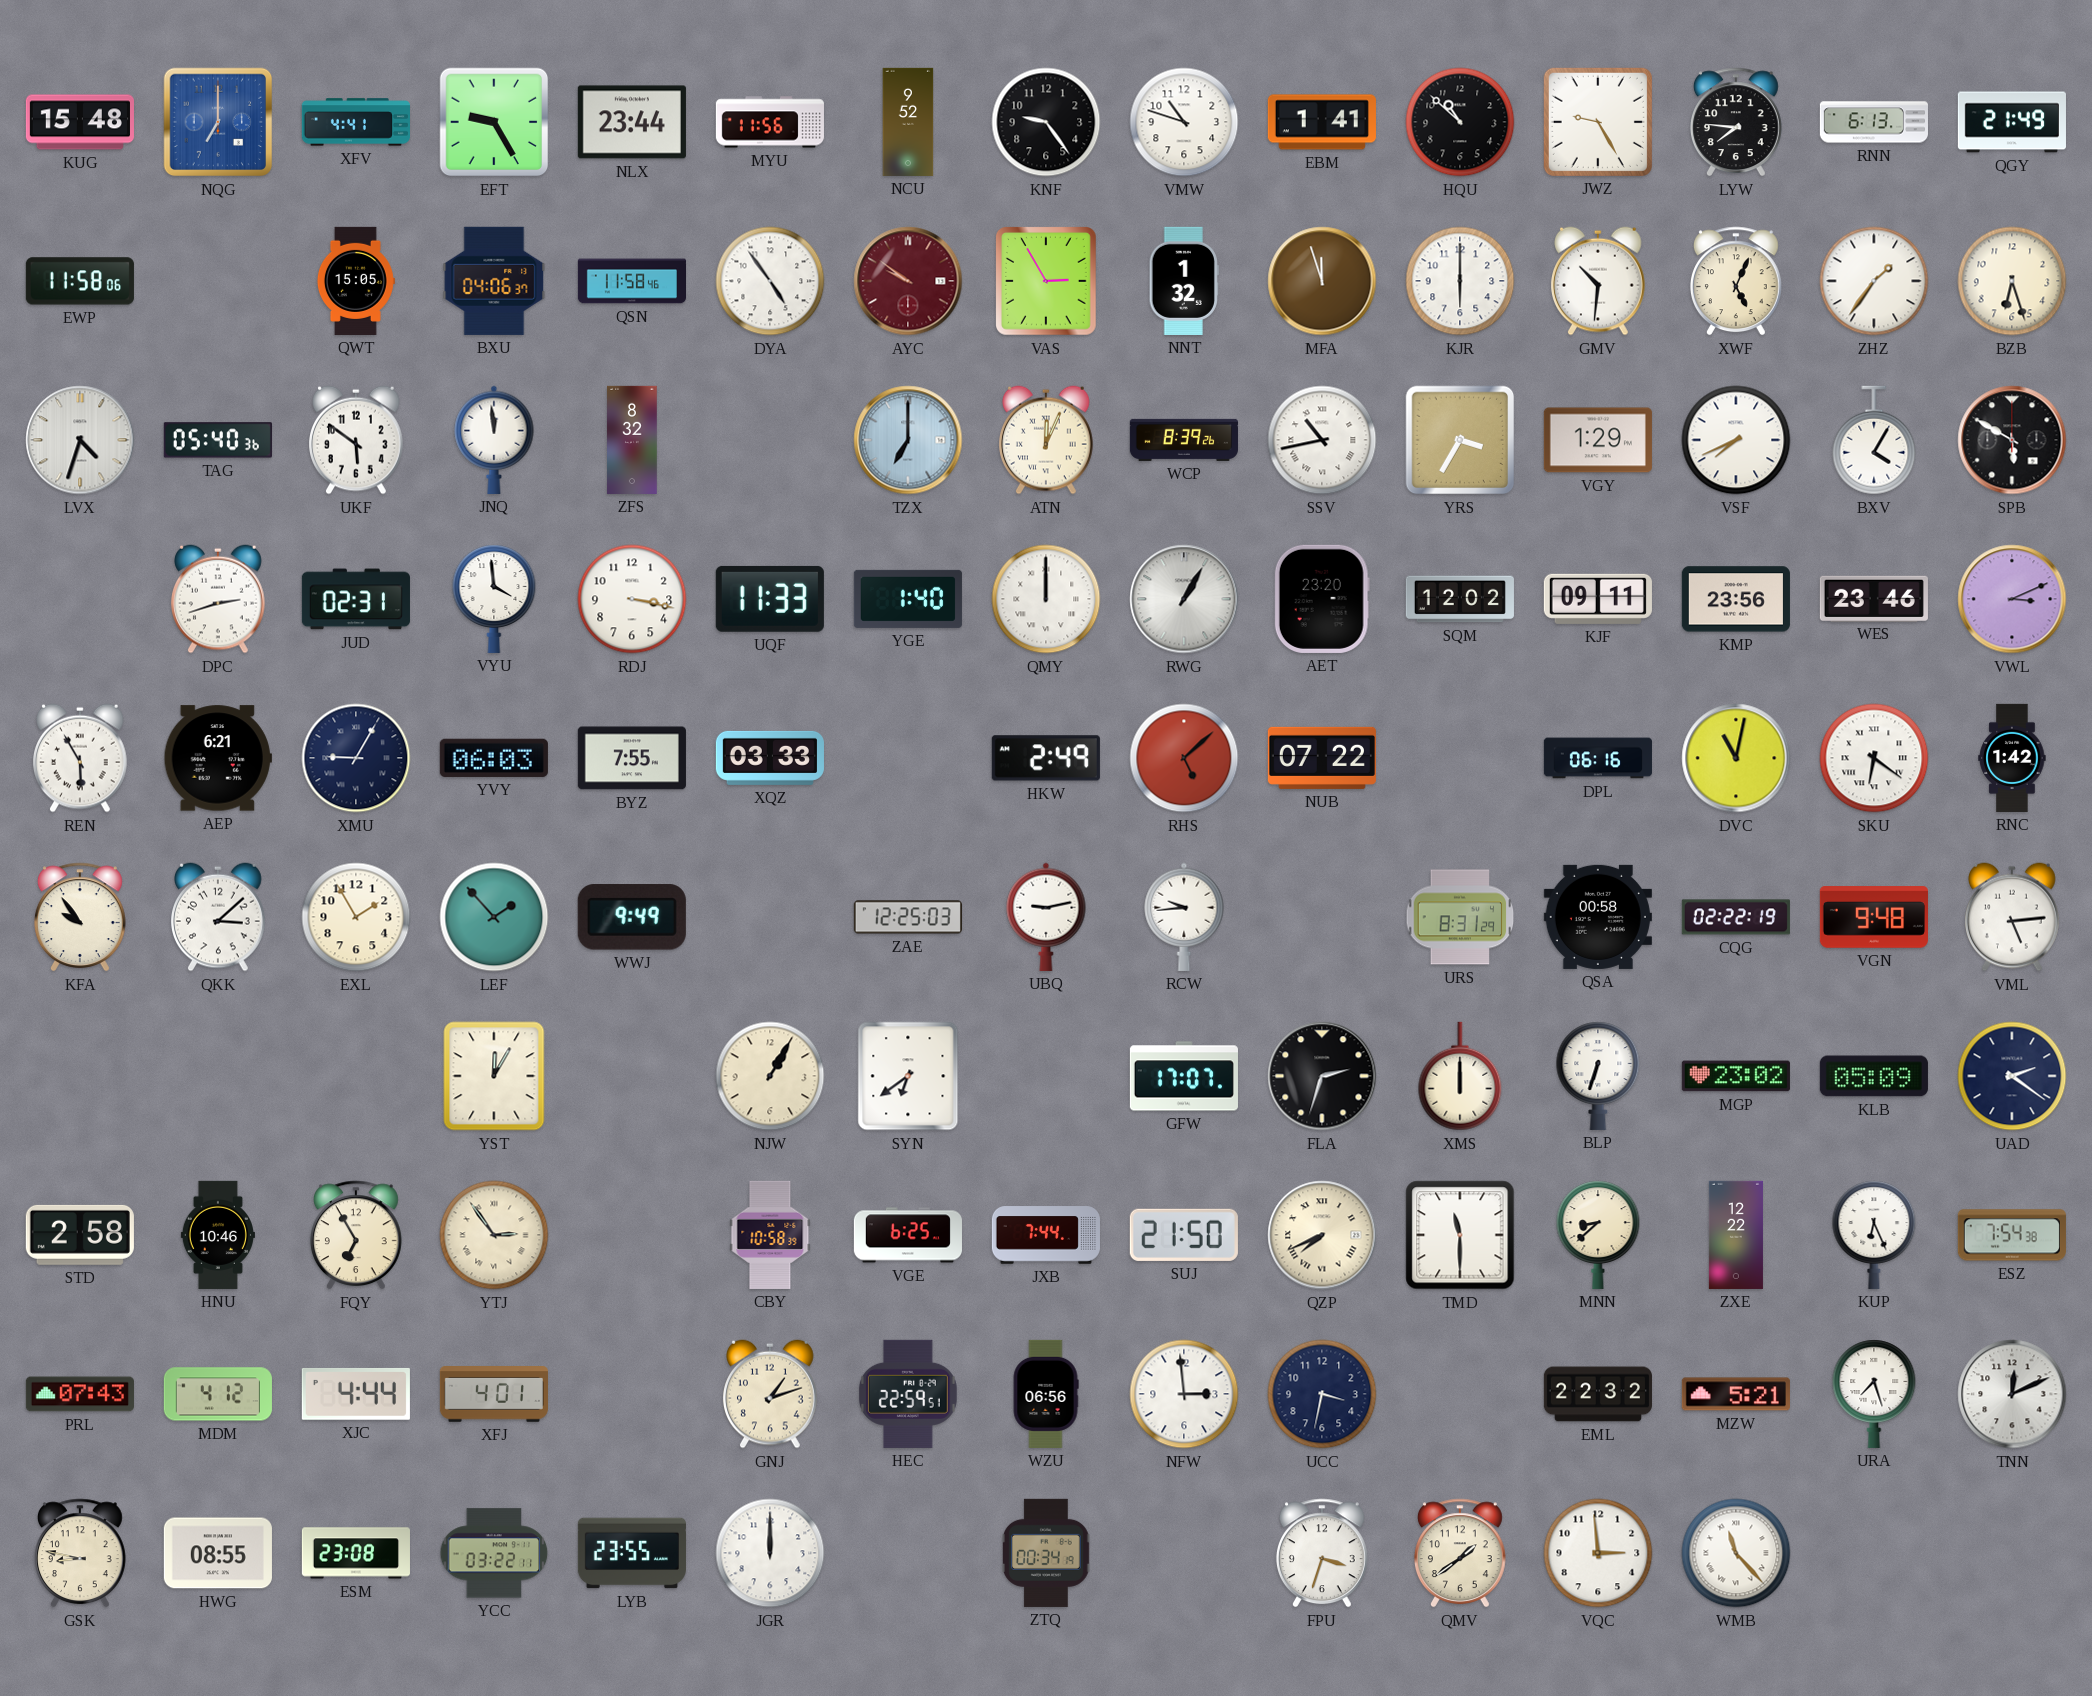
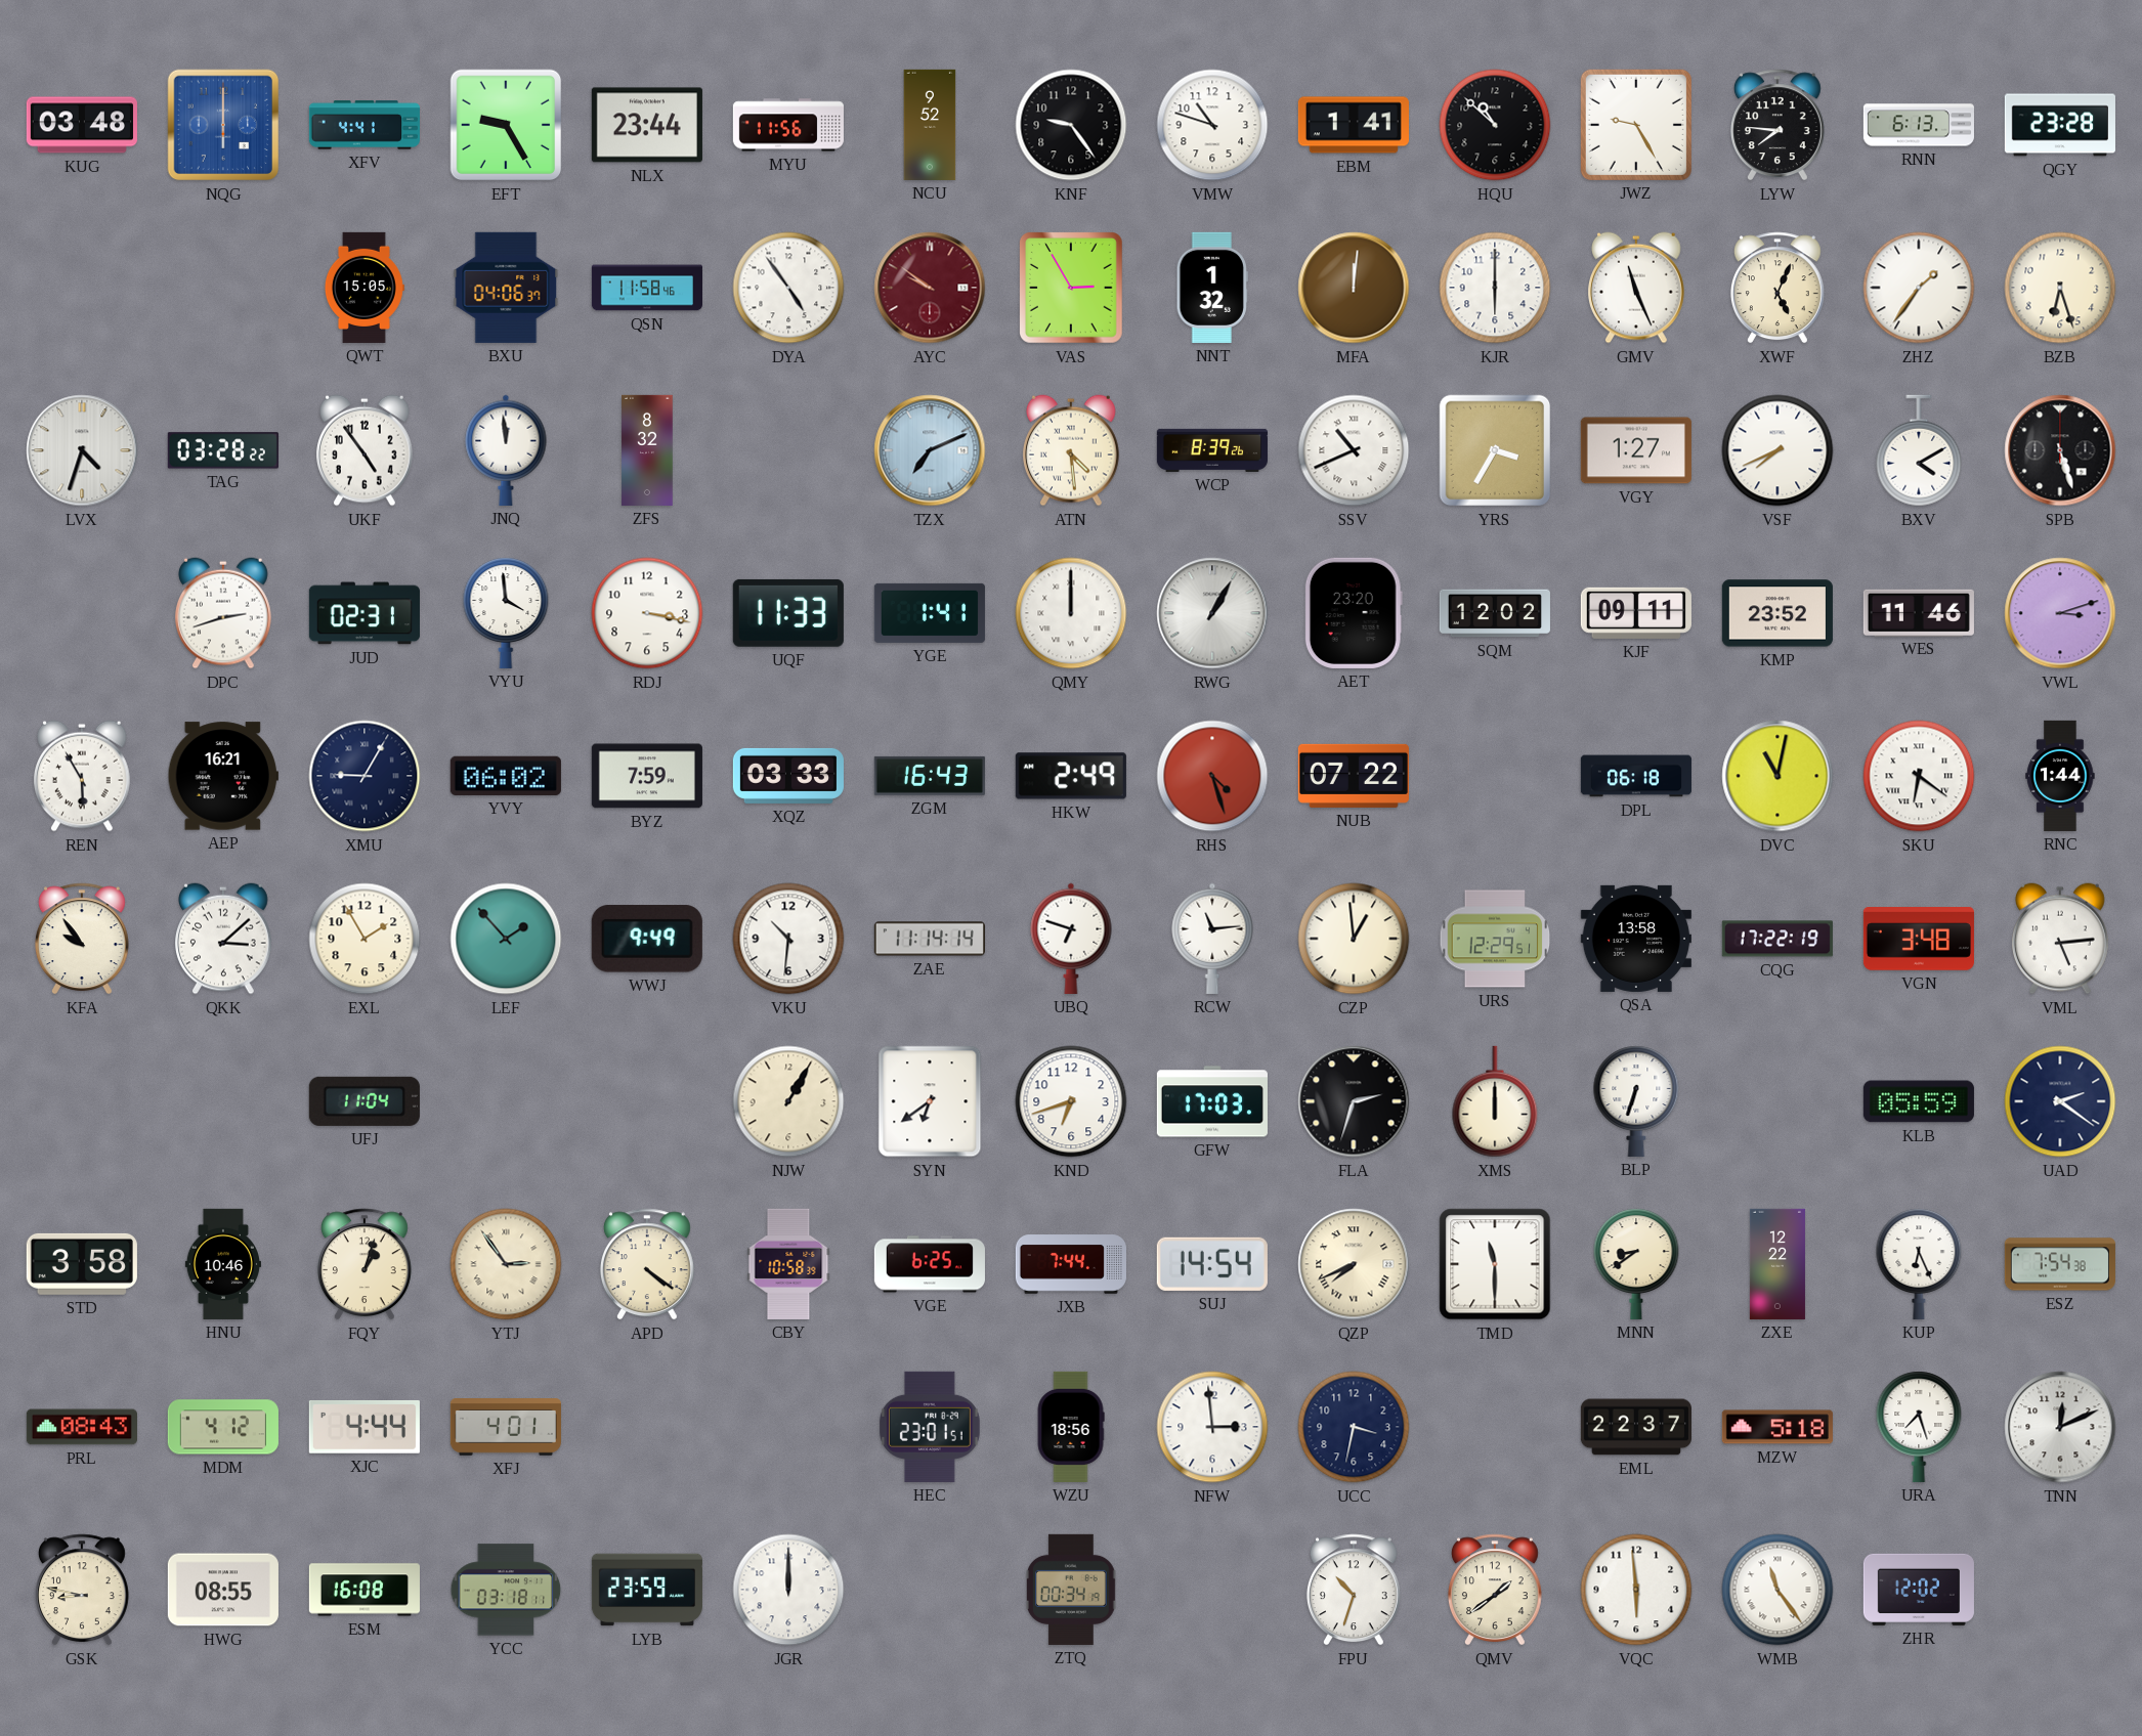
KUG: 15:48 -> 03:48 (82, 125)
NQG: 7:00 -> 6:00 (223, 125)
QGY: 21:49 -> 23:28 (2060, 125)
EWP: 11:58 -> none (80, 281)
MFA: 11:57 -> 12:01 (1354, 288)
GMV: 10:31 -> 11:26 (1637, 288)
TAG: 05:40 -> 03:28 (223, 450)
UKF: 5:51 -> 4:54 (366, 450)
TZX: 7:00 -> 7:11 (930, 450)
ATN: 12:04 -> 4:29 (1072, 450)
SSV: 10:43 -> 10:41 (1354, 450)
VGY: 1:29 -> 1:27 (1636, 450)
BXV: 4:05 -> 4:10 (1919, 450)
SPB: 5:50 -> 5:27 (2060, 450)
YGE: 1:40 -> 1:41 (930, 613)
KMP: 23:56 -> 23:52 (1777, 613)
WES: 23:46 -> 11:46 (1919, 612)
VWL: 3:11 -> 3:12 (2060, 613)
AEP: 6:21 -> 16:21 (223, 776)
YVY: 06:03 -> 06:02 (506, 776)
BYZ: 7:55 -> 7:59 (647, 776)
ZGM: none -> 16:43 (930, 776)
RHS: 5:08 -> 4:27 (1212, 776)
DPL: 06:16 -> 06:18 (1635, 776)
RNC: 1:42 -> 1:44 (2060, 776)
VKU: none -> 10:31 (788, 939)
ZAE: 12:25 -> 11:14 (930, 939)
UBQ: 9:13 -> 6:48 (1071, 939)
RCW: 9:44 -> 11:14 (1212, 939)
CZP: none -> 12:59 (1354, 939)
URS: 8:31 -> 12:29 (1495, 939)
QSA: 00:58 -> 13:58 (1636, 939)
CQG: 02:22 -> 17:22 (1777, 939)
VGN: 9:48 -> 3:48 (1919, 939)
UFJ: none -> 11:04 (365, 1101)
YST: 12:05 -> none (494, 1076)
KND: none -> 6:42 (1071, 1101)
GFW: 17:07 -> 17:03 (1212, 1101)
MGP: 23:02 -> none (1736, 1076)
KLB: 05:09 -> 05:59 (1919, 1101)
STD: 2:58 -> 3:58 (82, 1264)
FQY: 6:55 -> 1:03 (365, 1264)
APD: none -> 4:21 (647, 1264)
SUJ: 21:50 -> 14:54 (1212, 1264)
MNN: 8:38 -> 8:39 (1636, 1264)
PRL: 07:43 -> 08:43 (82, 1427)
GNJ: 1:12 -> none (771, 1394)
HEC: 22:59 -> 23:01 (931, 1427)
WZU: 06:56 -> 18:56 (1071, 1427)
EML: 22:32 -> 22:37 (1636, 1427)
MZW: 5:21 -> 5:18 (1777, 1427)
ESM: 23:08 -> 16:08 (365, 1590)
YCC: 03:22 -> 03:18 (506, 1590)
LYB: 23:55 -> 23:59 (647, 1590)
FPU: 3:33 -> 10:33 (1354, 1590)
VQC: 2:59 -> 5:59 (1636, 1590)
WMB: 11:23 -> 11:24 (1777, 1590)
ZHR: none -> 12:02 (1919, 1590)
